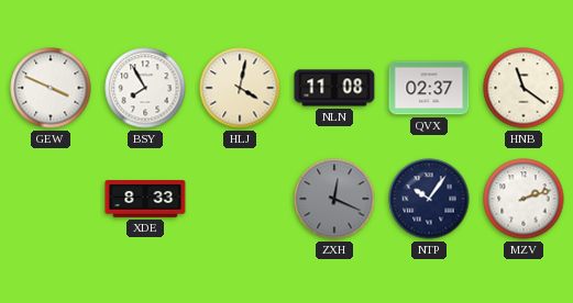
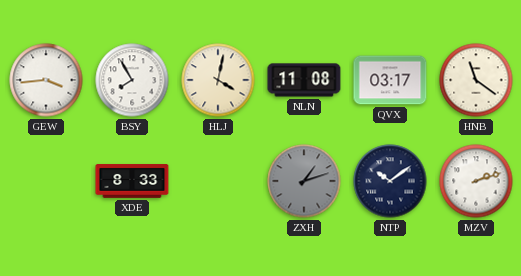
GEW: 3:49 -> 3:44 (46, 80)
QVX: 02:37 -> 03:17 (390, 80)
ZXH: 12:19 -> 1:12 (304, 181)
NTP: 10:06 -> 10:09 (390, 181)
